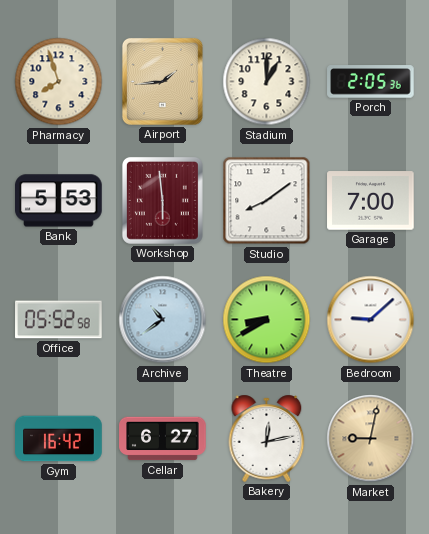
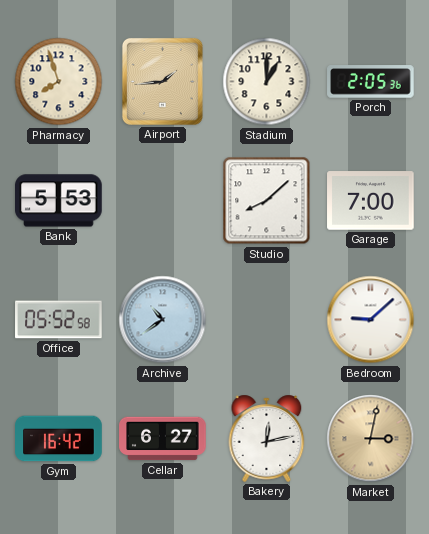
Workshop: 5:59 -> none (162, 200)
Studio: 8:09 -> 8:08 (267, 201)
Theatre: 8:40 -> none (267, 320)
Market: 9:02 -> 3:02 (371, 439)
